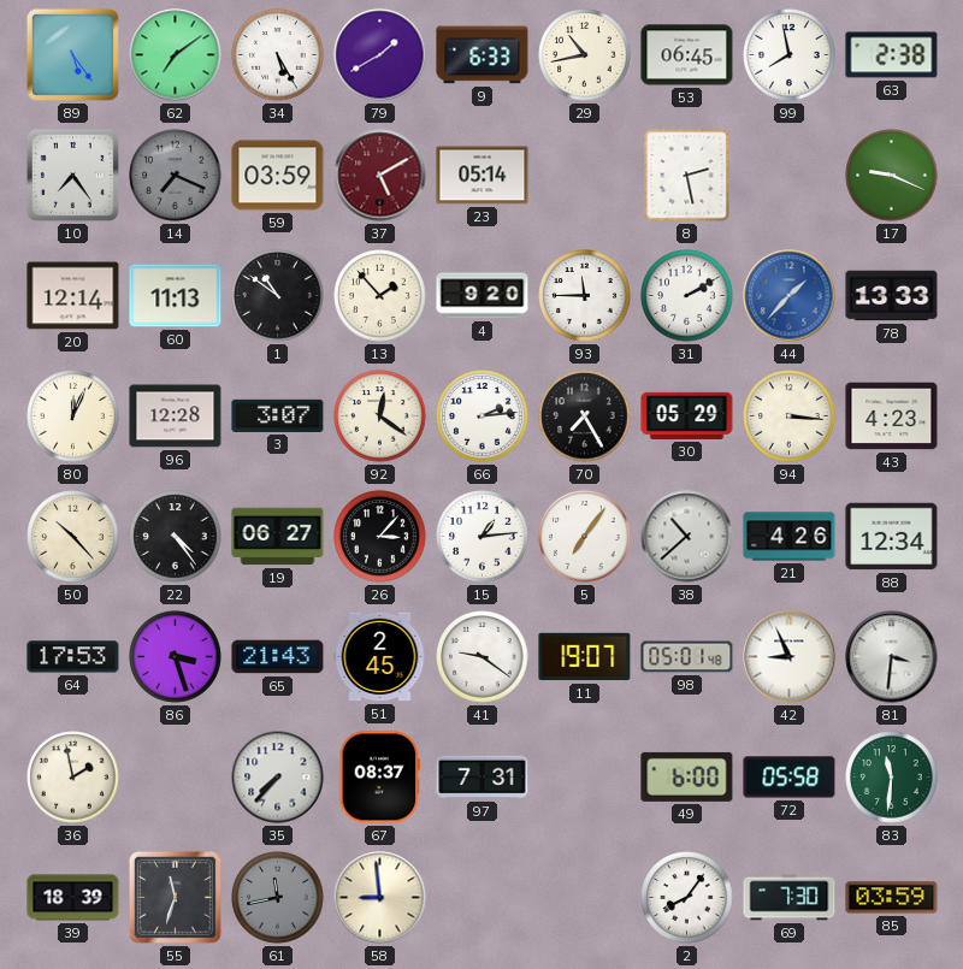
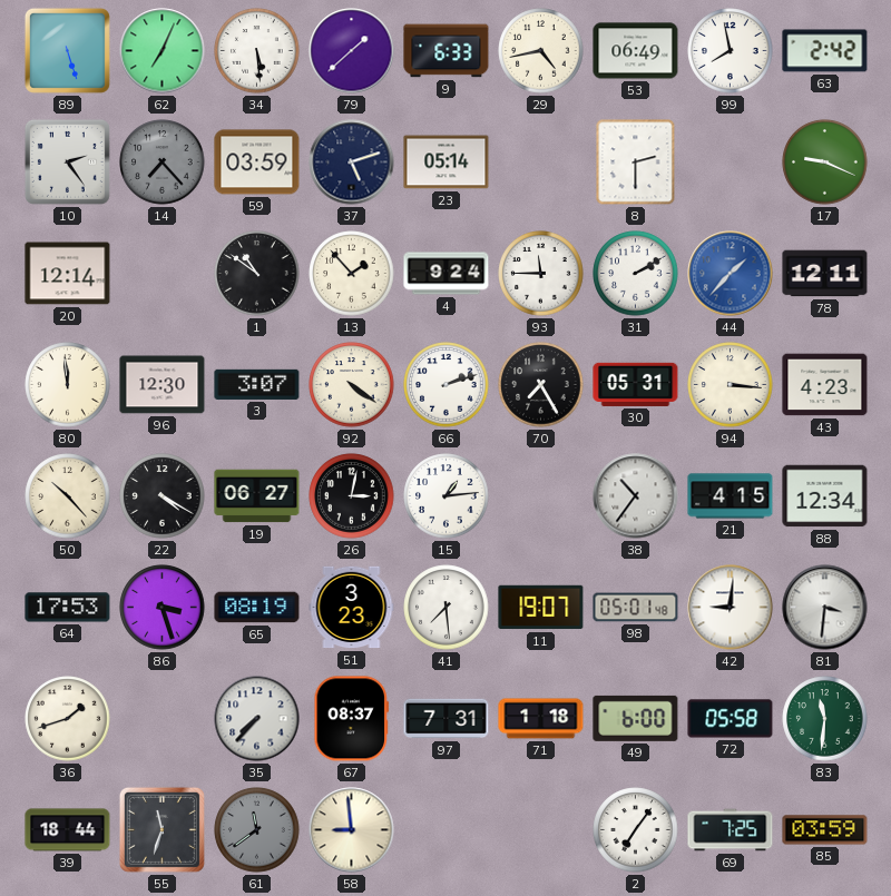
89: 5:24 -> 5:27 (67, 50)
62: 7:09 -> 7:04 (163, 51)
34: 5:25 -> 5:29 (257, 51)
79: 1:40 -> 1:38 (352, 51)
29: 10:43 -> 4:43 (541, 51)
53: 06:45 -> 06:49 (636, 51)
63: 2:38 -> 2:42 (825, 51)
10: 7:24 -> 2:24 (67, 161)
14: 7:19 -> 7:23 (163, 163)
37: 5:10 -> 5:12 (352, 163)
37 dial: burgundy -> navy (352, 163)
8: 2:28 -> 2:30 (636, 163)
60: 11:13 -> none (176, 296)
4: 9:20 -> 9:24 (447, 274)
78: 13:33 -> 12:11 (825, 274)
80: 12:04 -> 11:59 (68, 385)
96: 12:28 -> 12:30 (163, 385)
92: 12:21 -> 4:21 (352, 385)
66: 2:14 -> 2:12 (447, 385)
30: 05:29 -> 05:31 (636, 384)
22: 4:24 -> 4:20 (163, 496)
26: 3:07 -> 3:02 (352, 496)
5: 7:06 -> none (585, 537)
38: 10:38 -> 10:36 (636, 496)
21: 4:26 -> 4:15 (731, 496)
65: 21:43 -> 08:19 (257, 608)
51: 2:45 -> 3:23 (352, 608)
41: 9:21 -> 7:29 (447, 608)
42: 8:56 -> 9:01 (731, 608)
36: 1:58 -> 1:42 (68, 719)
71: none -> 1:18 (541, 719)
39: 18:39 -> 18:44 (68, 830)
61: 11:43 -> 11:39 (257, 830)
2: 8:06 -> 7:06 (636, 830)
69: 7:30 -> 7:25 (731, 830)
